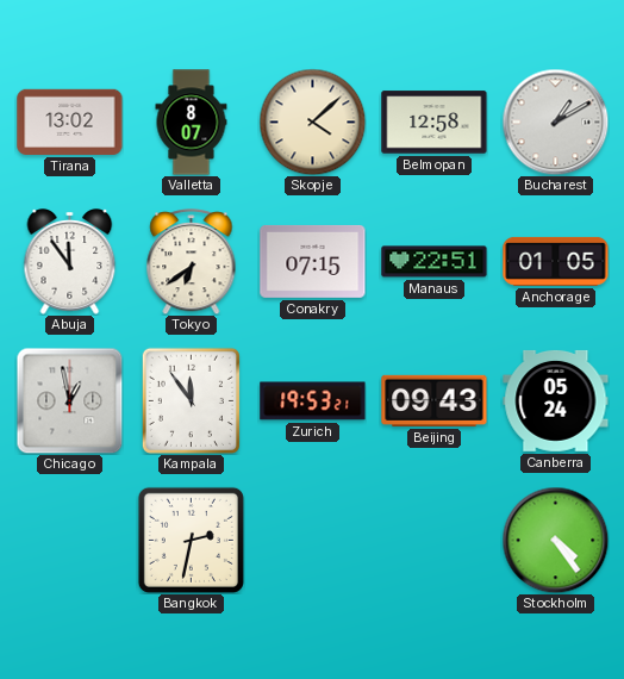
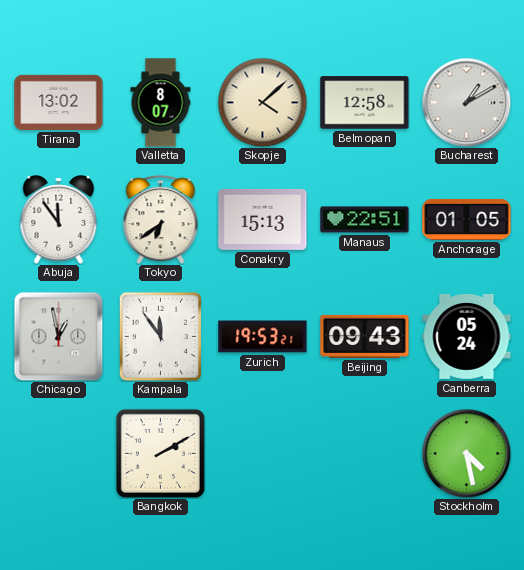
Conakry: 07:15 -> 15:13 (263, 219)
Bangkok: 2:32 -> 2:10 (160, 453)
Stockholm: 4:24 -> 4:28 (466, 453)
